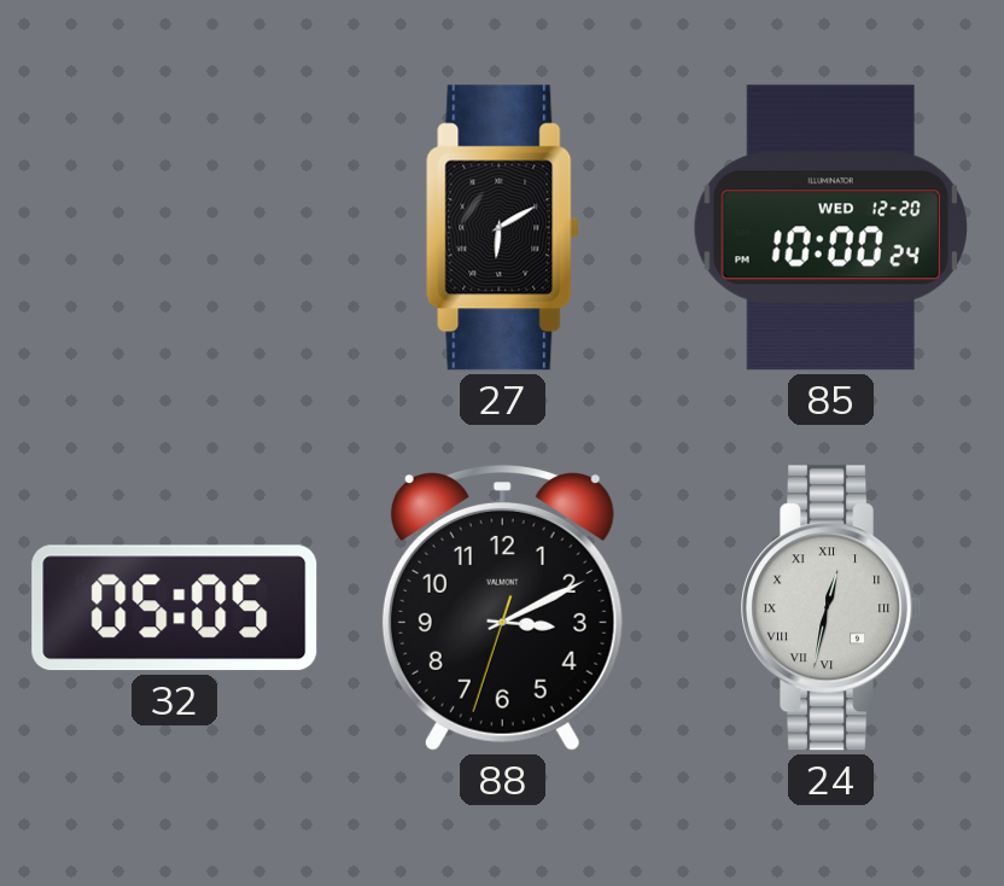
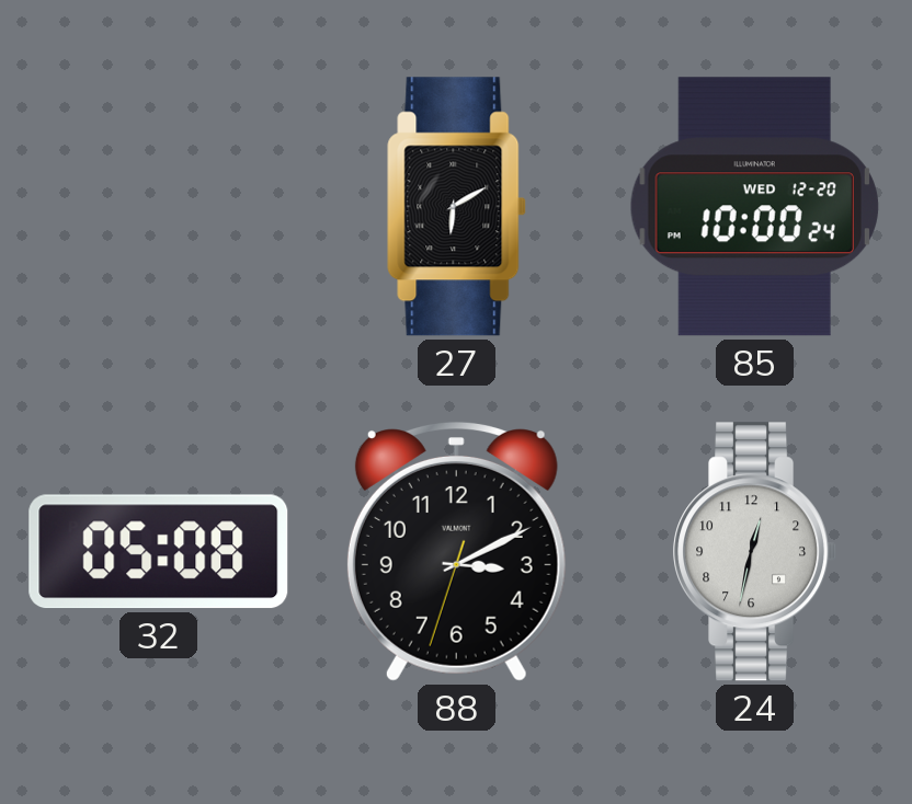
32: 05:05 -> 05:08 (159, 552)
24 numerals: Roman -> Arabic (755, 552)
